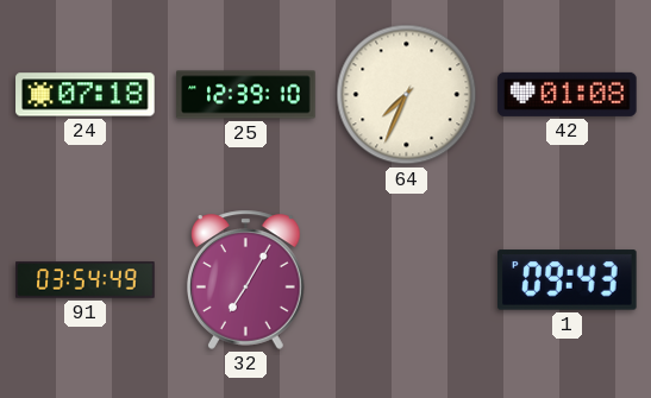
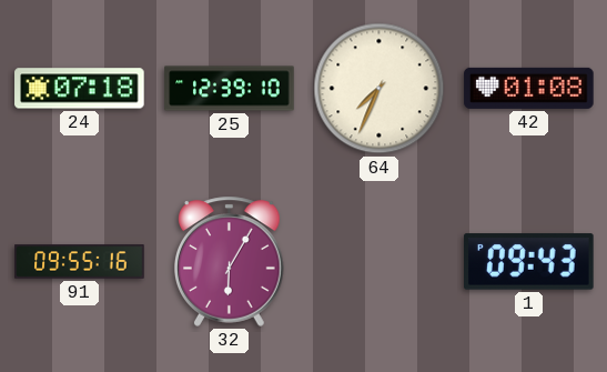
91: 03:54 -> 09:55 (80, 262)
32: 7:05 -> 6:05 (230, 261)
